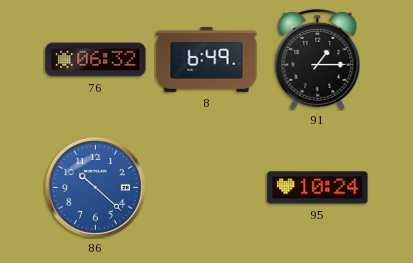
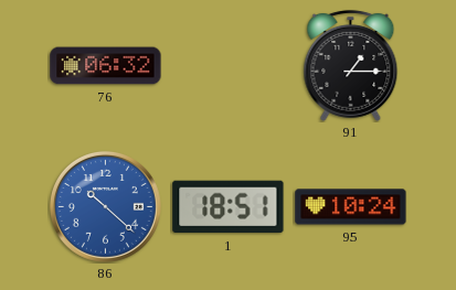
8: 6:49 -> none (207, 60)
1: none -> 18:51 (229, 207)
